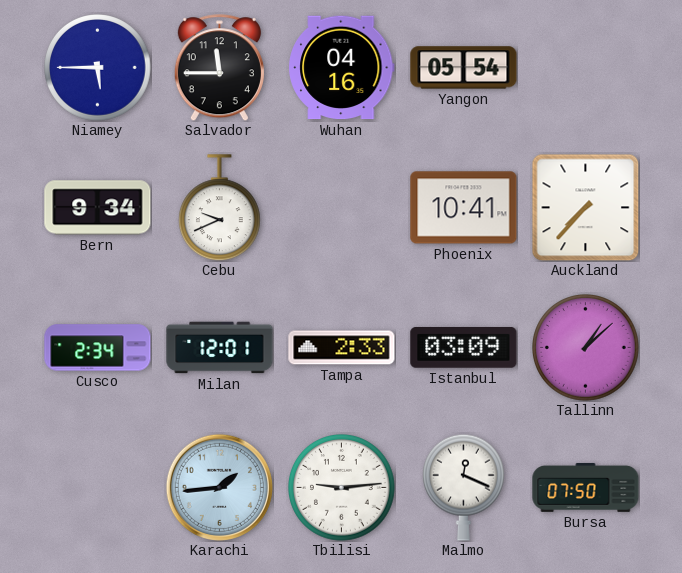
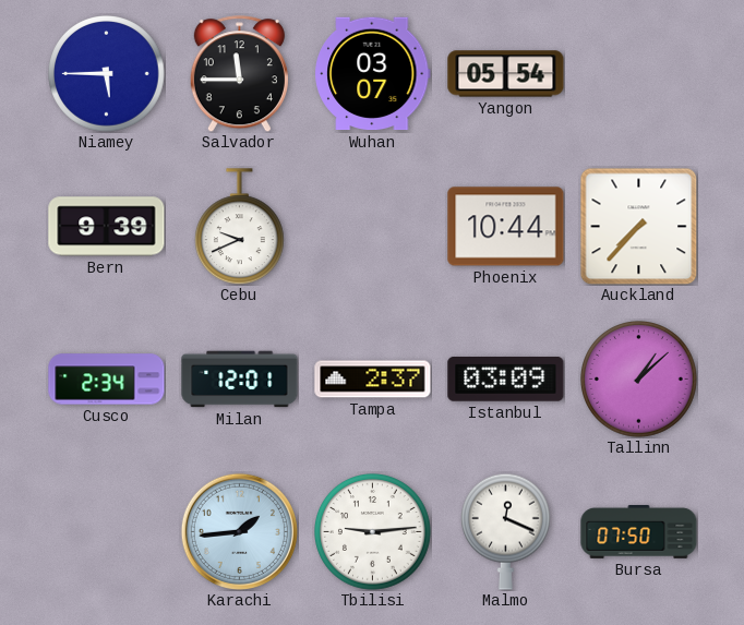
Wuhan: 04:16 -> 03:07 (373, 74)
Bern: 9:34 -> 9:39 (107, 227)
Phoenix: 10:41 -> 10:44 (506, 227)
Tampa: 2:33 -> 2:37 (373, 380)
